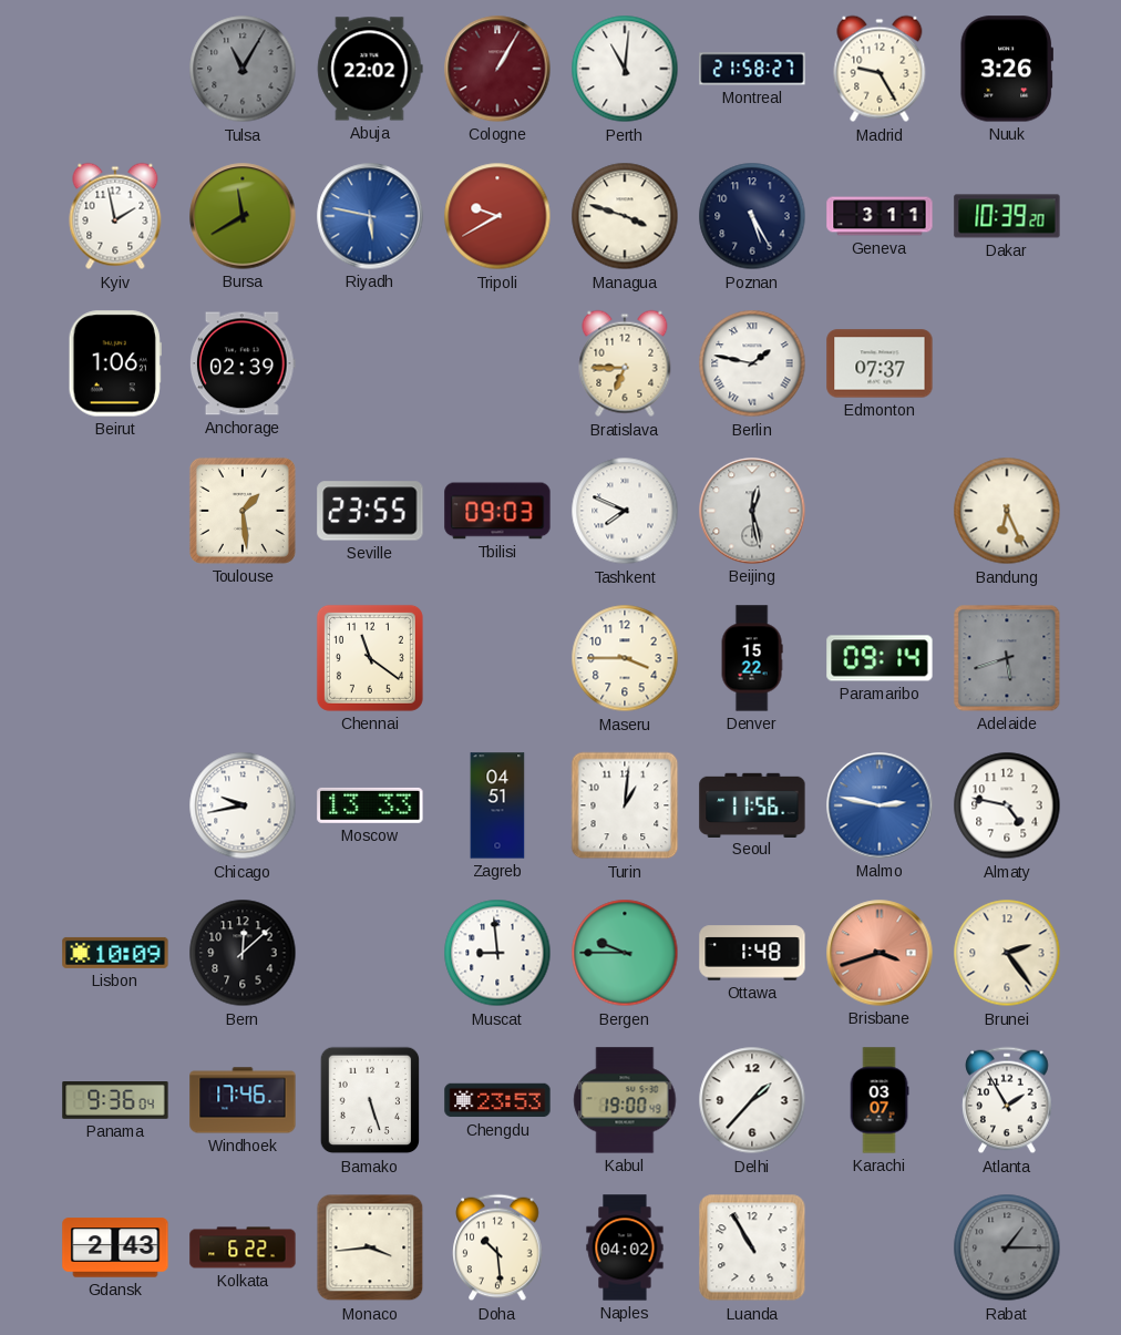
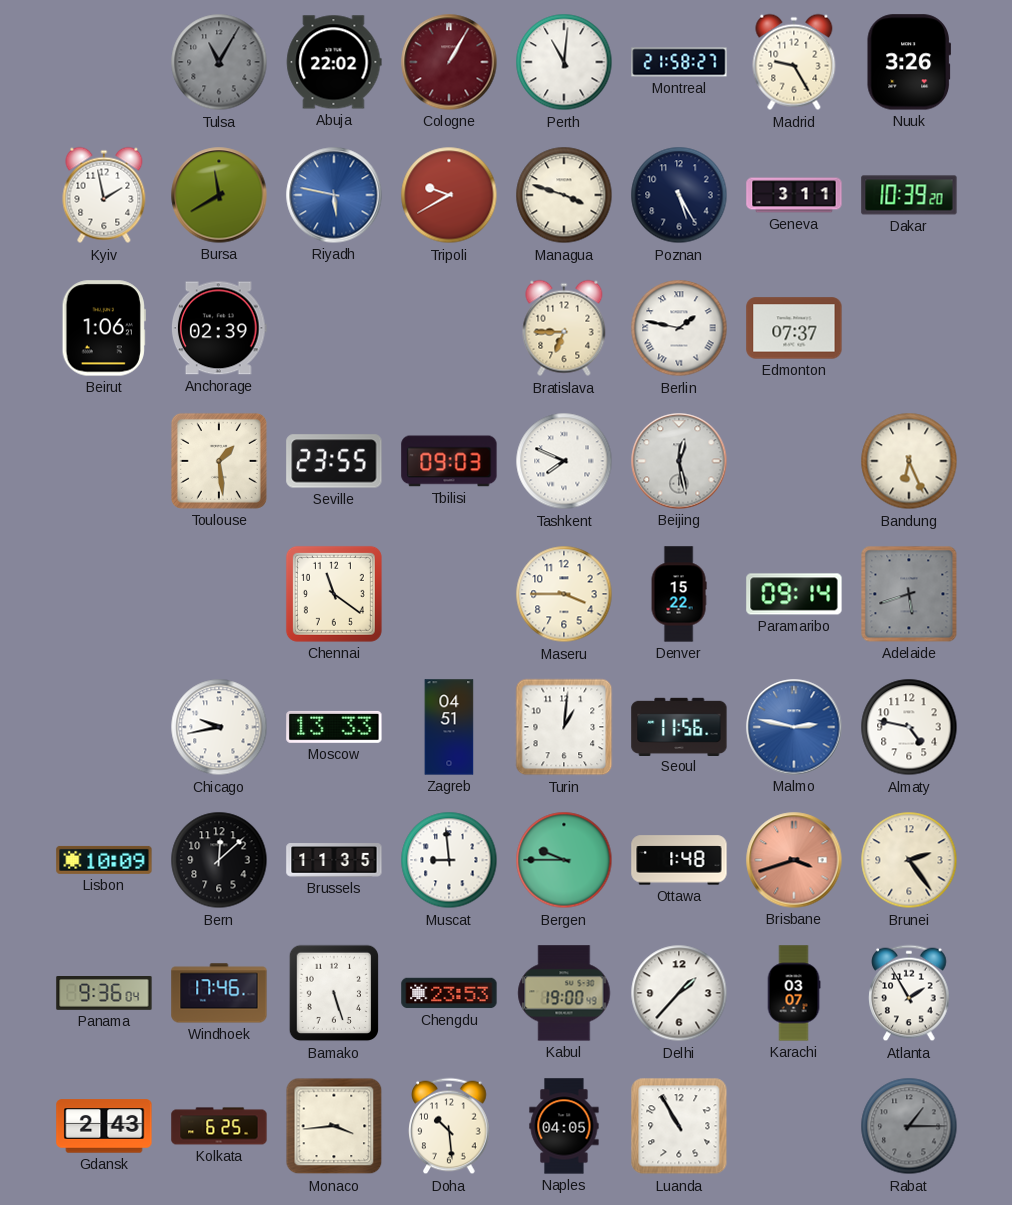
Brussels: none -> 11:35 (334, 860)
Kolkata: 6:22 -> 6:25 (219, 1126)
Naples: 04:02 -> 04:05 (564, 1126)
